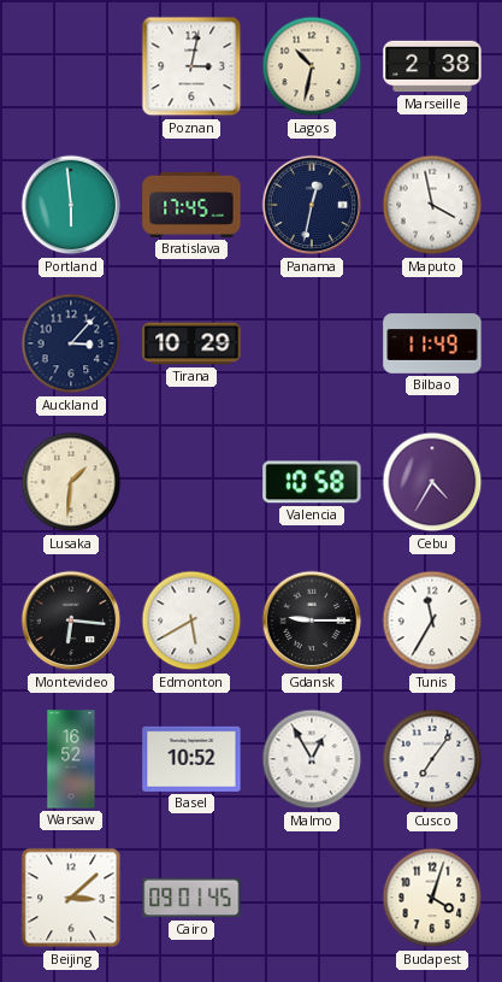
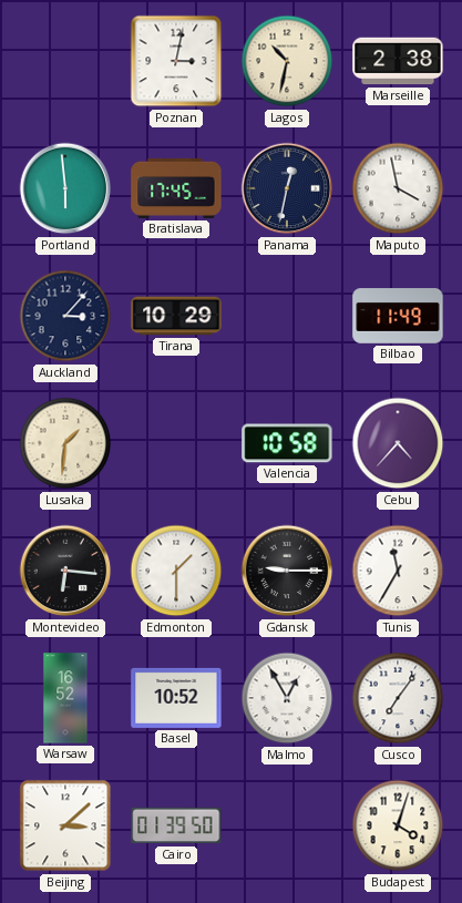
Cebu: 4:35 -> 4:37 (398, 443)
Edmonton: 5:40 -> 1:30 (176, 571)
Cairo: 09:01 -> 01:39 (176, 825)
